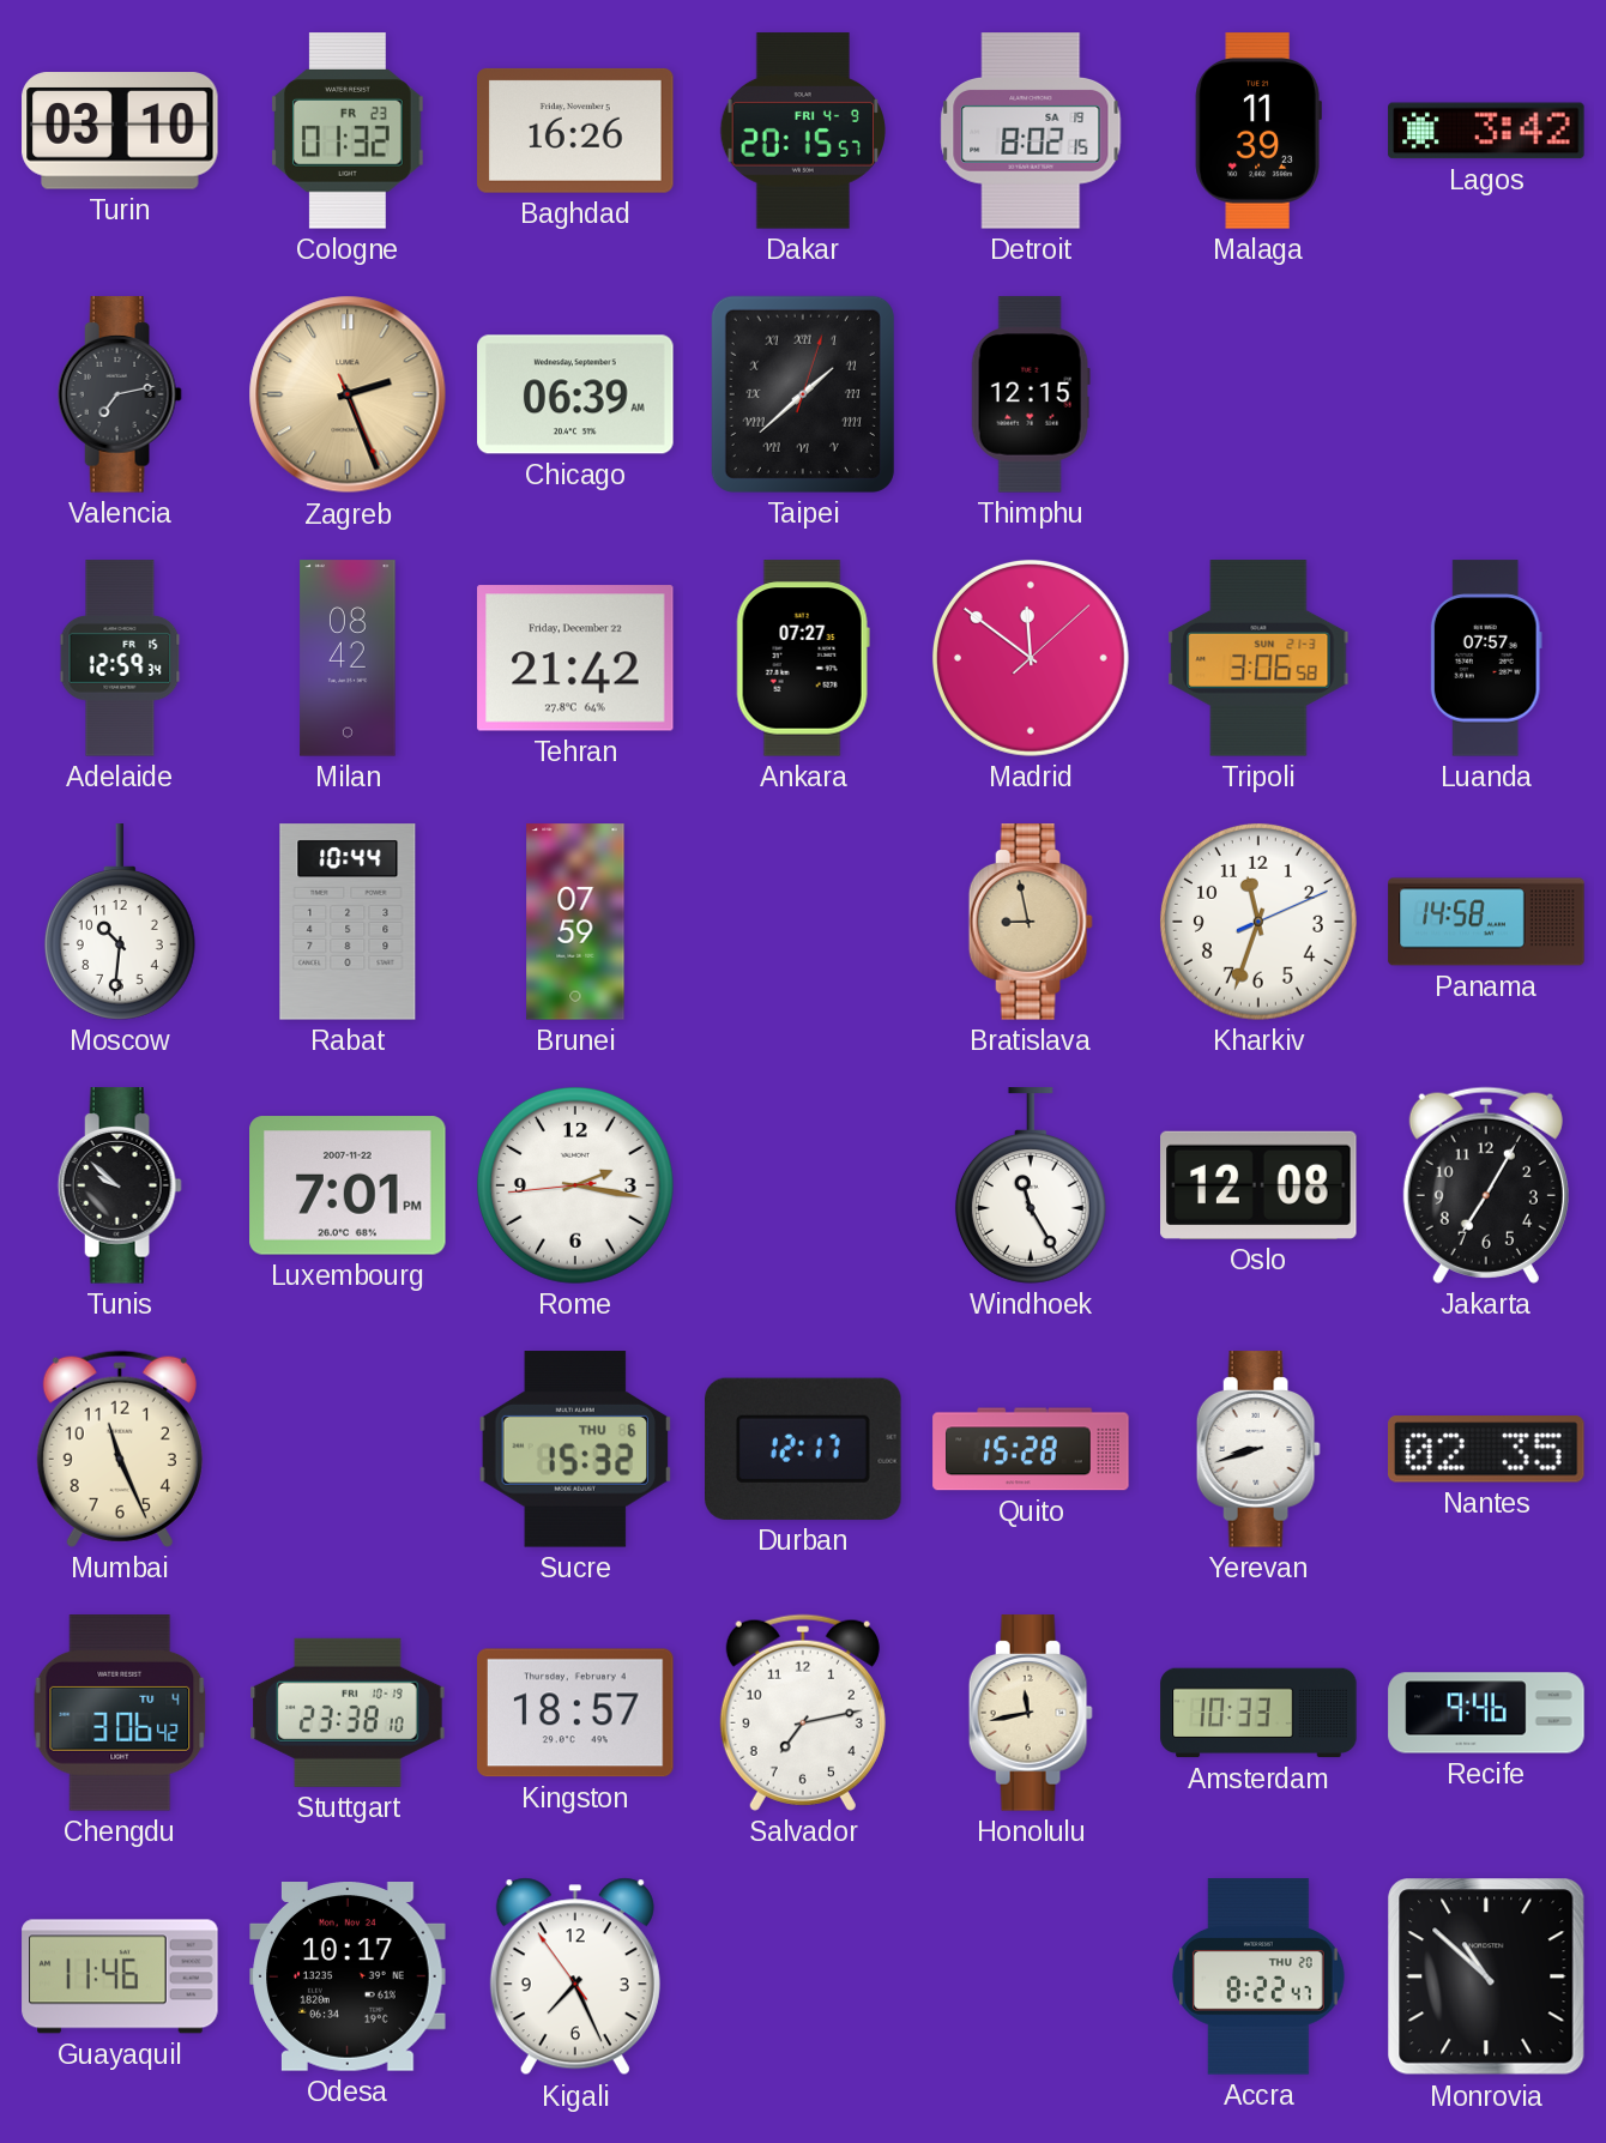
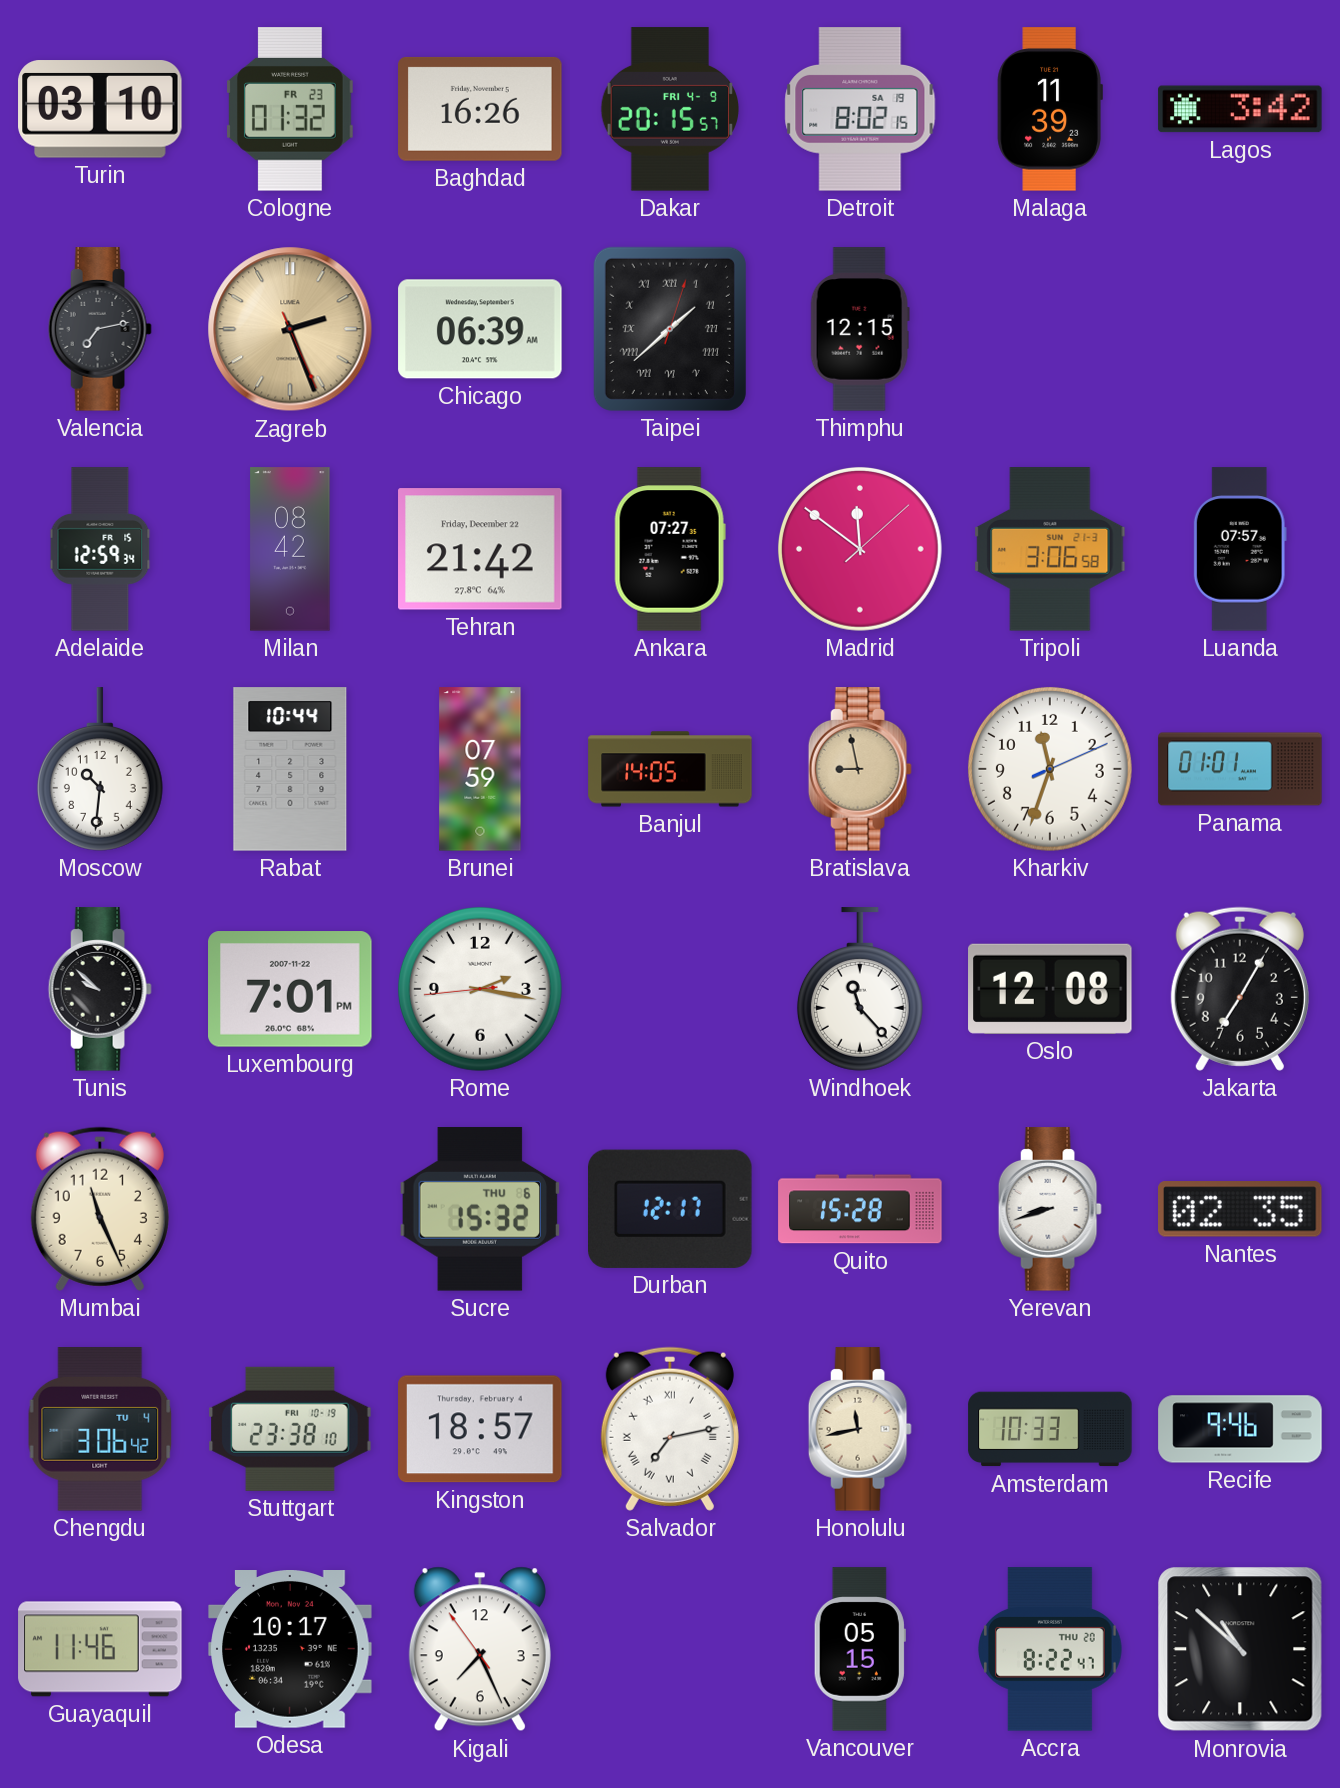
Banjul: none -> 14:05 (670, 769)
Panama: 14:58 -> 01:01 (1240, 769)
Windhoek: 11:25 -> 11:23 (860, 989)
Salvador numerals: Arabic -> Roman (670, 1429)
Vancouver: none -> 05:15 (860, 1649)
